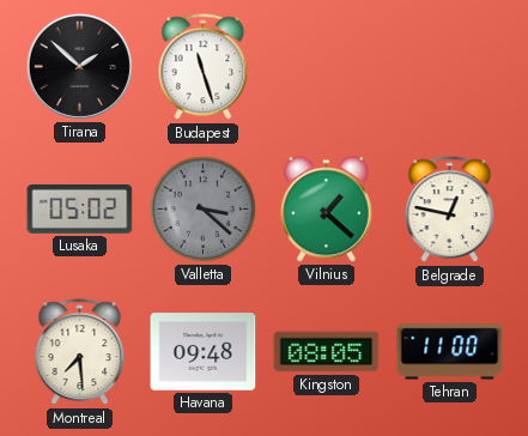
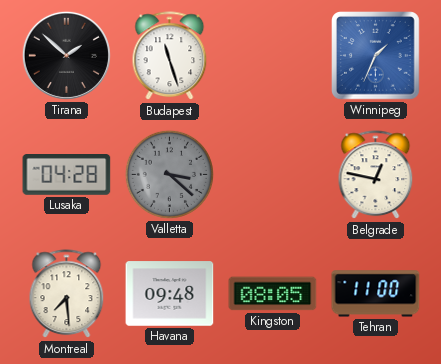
Winnipeg: none -> 1:34 (376, 56)
Lusaka: 05:02 -> 04:28 (67, 175)
Vilnius: 1:22 -> none (326, 210)
